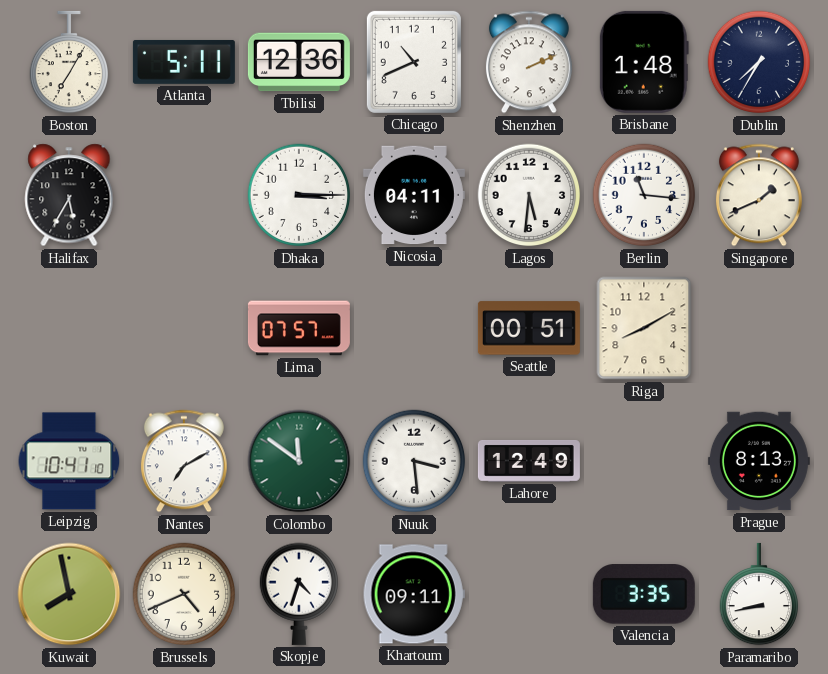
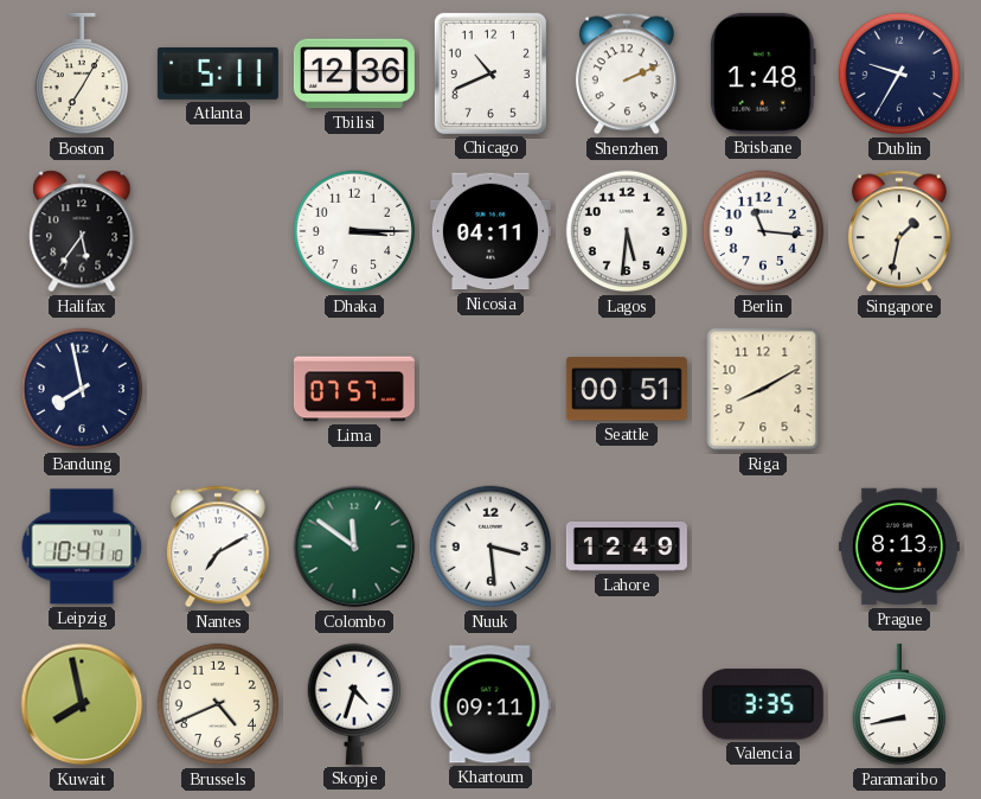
Dublin: 7:35 -> 9:35 (899, 73)
Halifax: 5:35 -> 5:36 (82, 231)
Singapore: 1:41 -> 1:32 (899, 231)
Bandung: none -> 7:58 (82, 389)
